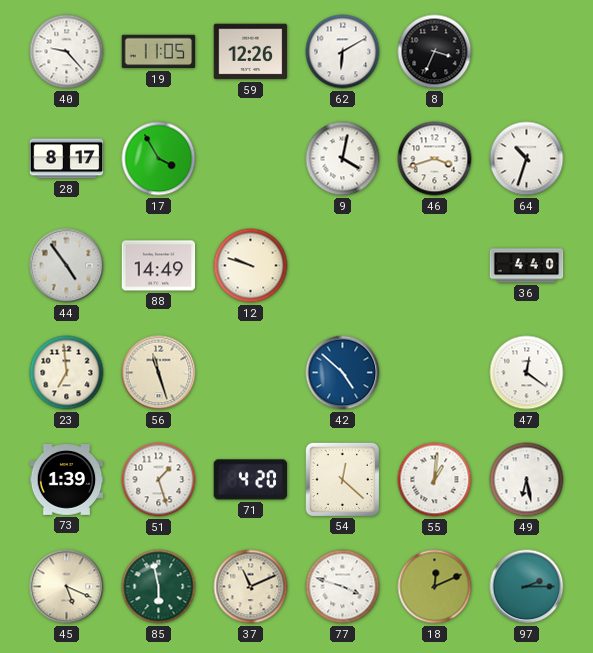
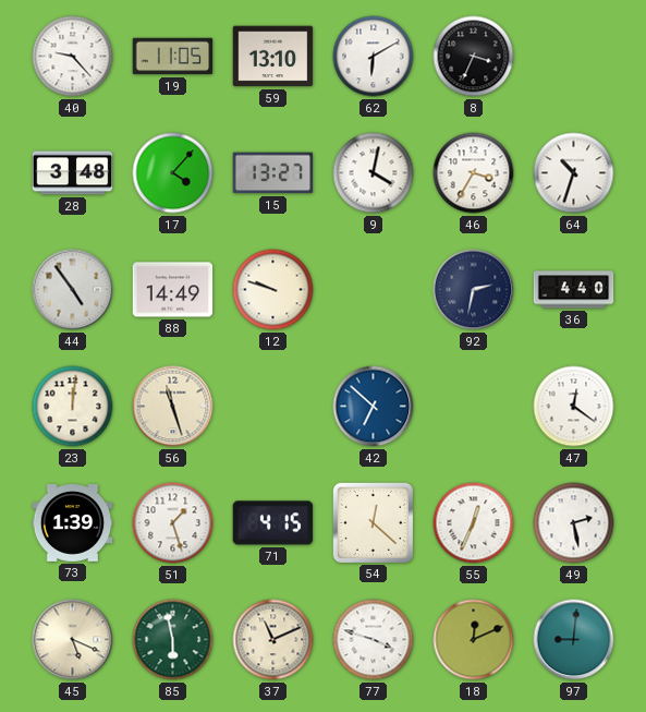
59: 12:26 -> 13:10 (273, 57)
28: 8:17 -> 3:48 (73, 173)
17: 3:55 -> 4:07 (173, 173)
15: none -> 13:27 (273, 173)
46: 3:42 -> 3:35 (474, 173)
92: none -> 2:32 (474, 290)
23: 6:59 -> 12:01 (73, 407)
42: 4:52 -> 6:52 (374, 407)
71: 4:20 -> 4:15 (273, 523)
55: 1:01 -> 12:34 (474, 523)
49: 6:28 -> 2:28 (574, 523)
97: 2:15 -> 9:01 (574, 640)
